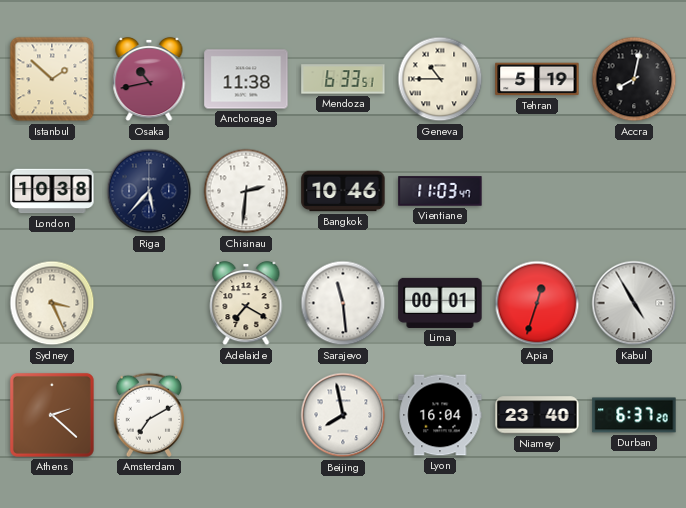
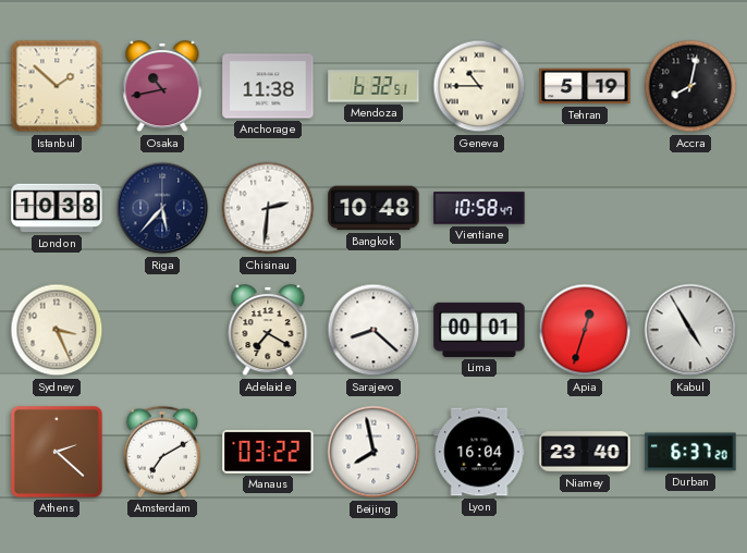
Mendoza: 6:33 -> 6:32 (373, 86)
Bangkok: 10:46 -> 10:48 (373, 208)
Vientiane: 11:03 -> 10:58 (479, 208)
Sarajevo: 11:29 -> 8:22 (373, 330)
Manaus: none -> 03:22 (268, 452)
